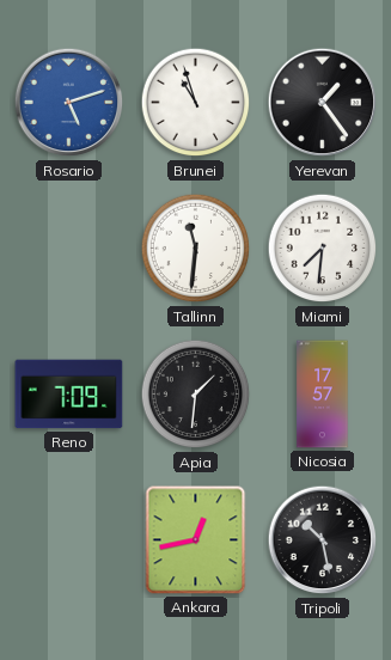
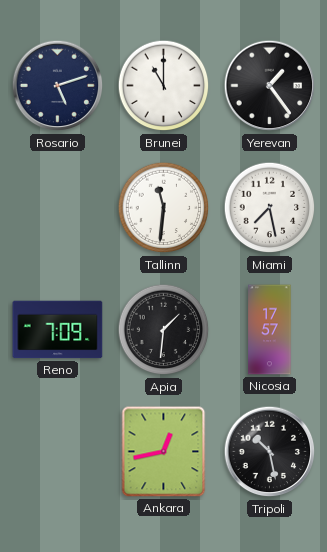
Rosario dial: blue -> navy (58, 86)
Brunei: 10:57 -> 11:00 (164, 86)
Miami: 7:31 -> 7:28 (270, 208)
